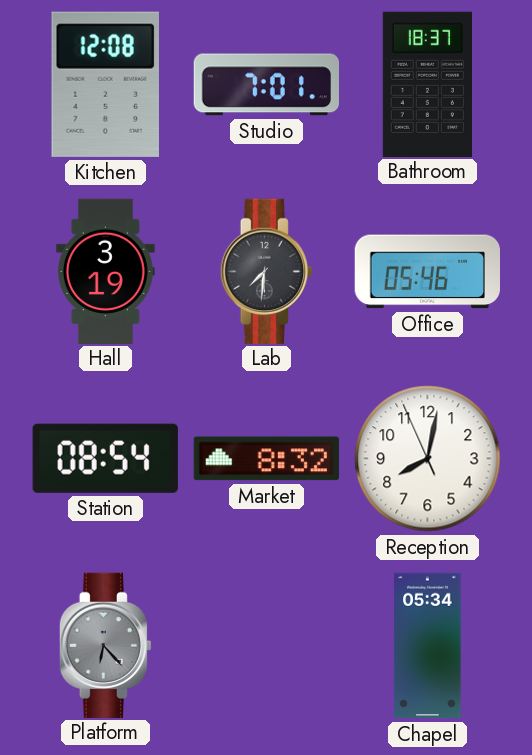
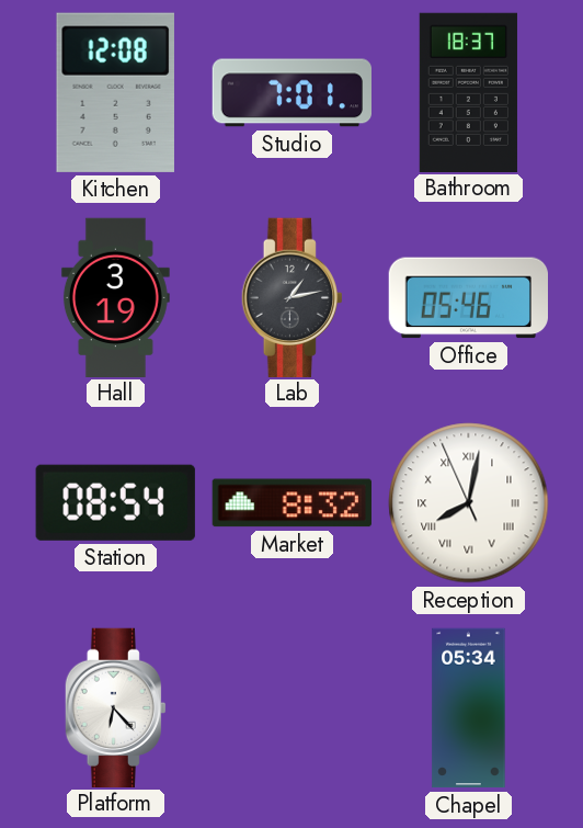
Lab: 7:31 -> 1:13 (291, 297)
Reception numerals: Arabic -> Roman (469, 503)
Platform dial: grey -> white (115, 707)
